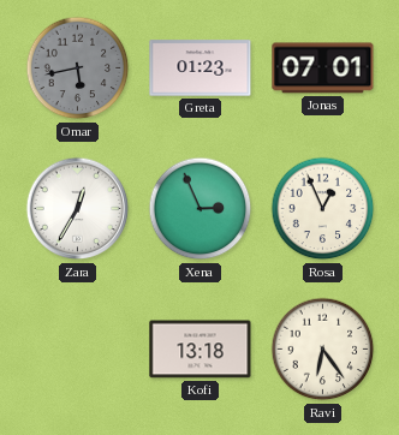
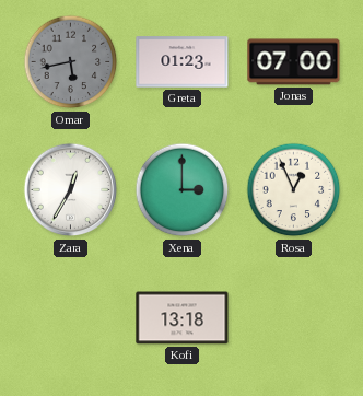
Jonas: 07:01 -> 07:00 (294, 62)
Xena: 2:56 -> 3:00 (183, 190)
Ravi: 6:24 -> none (323, 350)
